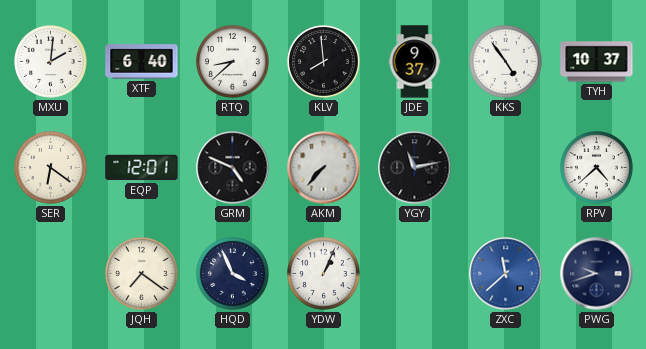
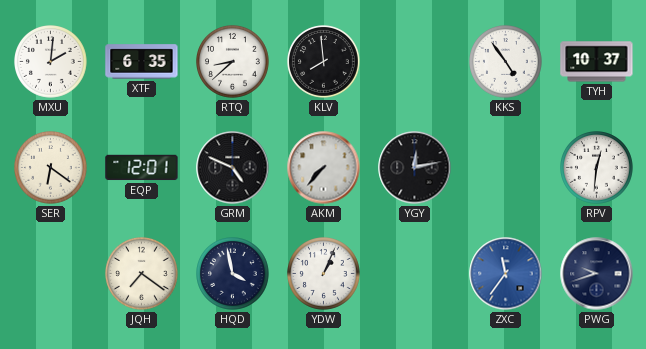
XTF: 6:40 -> 6:35 (142, 62)
JDE: 9:37 -> none (415, 62)
YGY: 11:13 -> 12:13 (415, 168)
RPV: 4:38 -> 12:31 (597, 168)
HQD: 3:56 -> 3:58 (233, 274)
ZXC: 11:38 -> 11:36 (506, 274)
